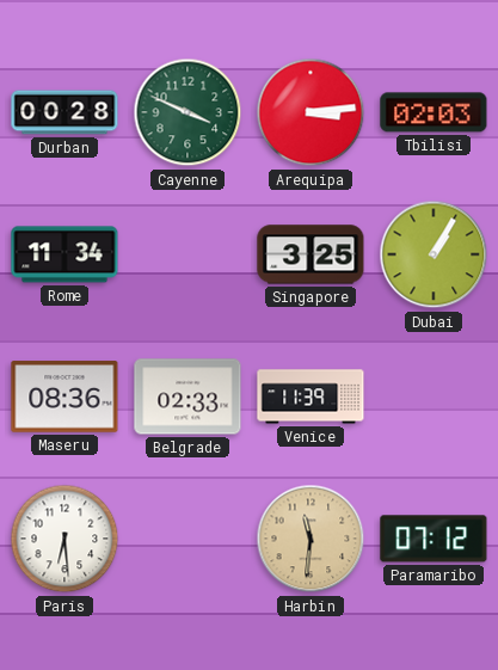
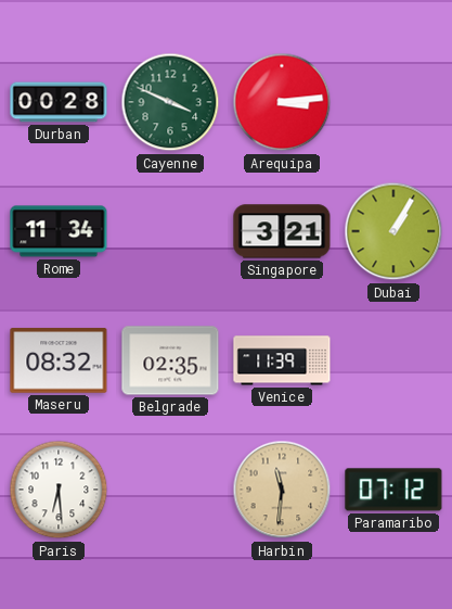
Tbilisi: 02:03 -> none (434, 112)
Singapore: 3:25 -> 3:21 (282, 231)
Maseru: 08:36 -> 08:32 (59, 360)
Belgrade: 02:33 -> 02:35 (170, 360)
